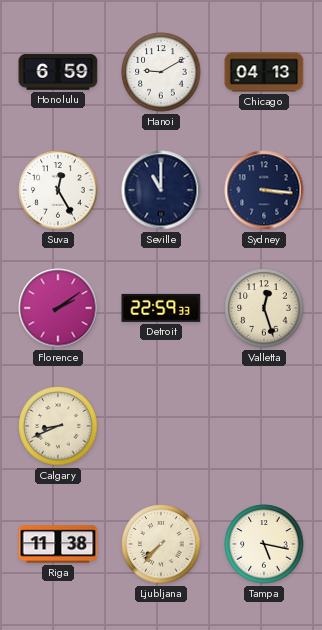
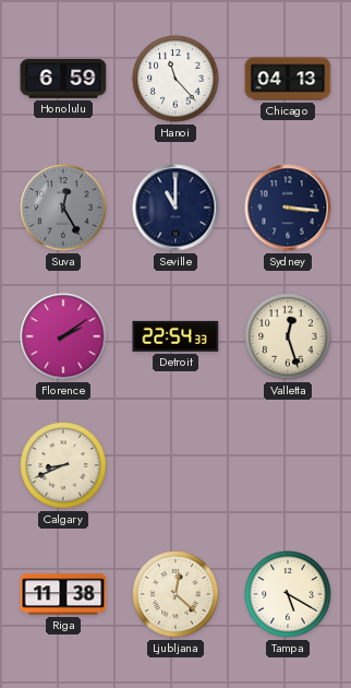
Hanoi: 9:10 -> 11:23 (175, 79)
Suva dial: white -> grey (63, 207)
Detroit: 22:59 -> 22:54 (175, 336)
Ljubljana: 7:37 -> 12:22 (175, 594)
Tampa: 5:17 -> 5:20 (288, 594)
